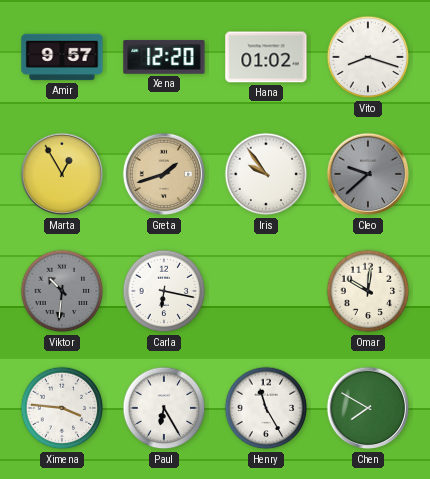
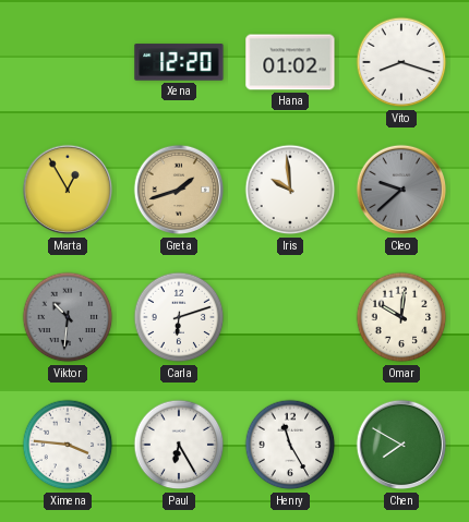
Amir: 9:57 -> none (62, 57)
Iris: 9:54 -> 9:59 (290, 190)
Carla: 6:17 -> 6:12 (179, 317)
